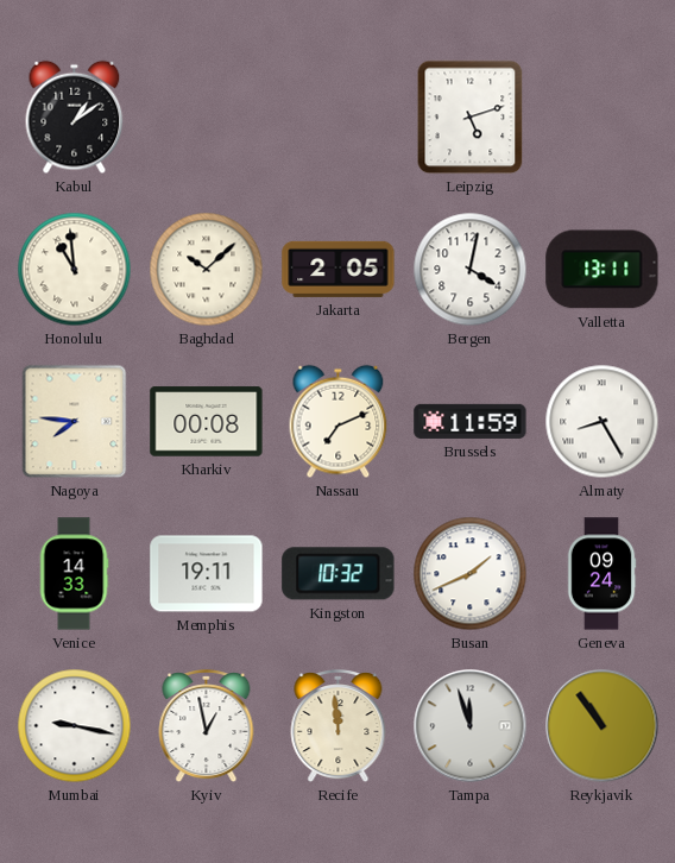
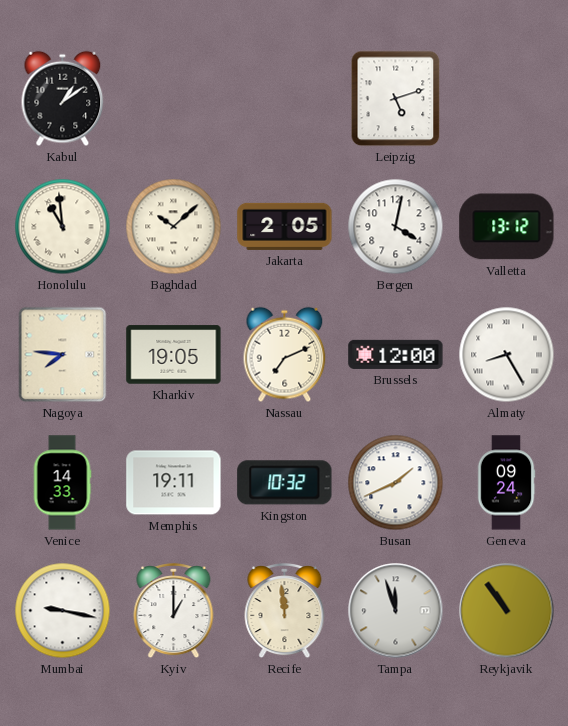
Valletta: 13:11 -> 13:12 (507, 227)
Kharkiv: 00:08 -> 19:05 (174, 355)
Brussels: 11:59 -> 12:00 (396, 354)
Kyiv: 12:58 -> 1:00 (174, 611)
